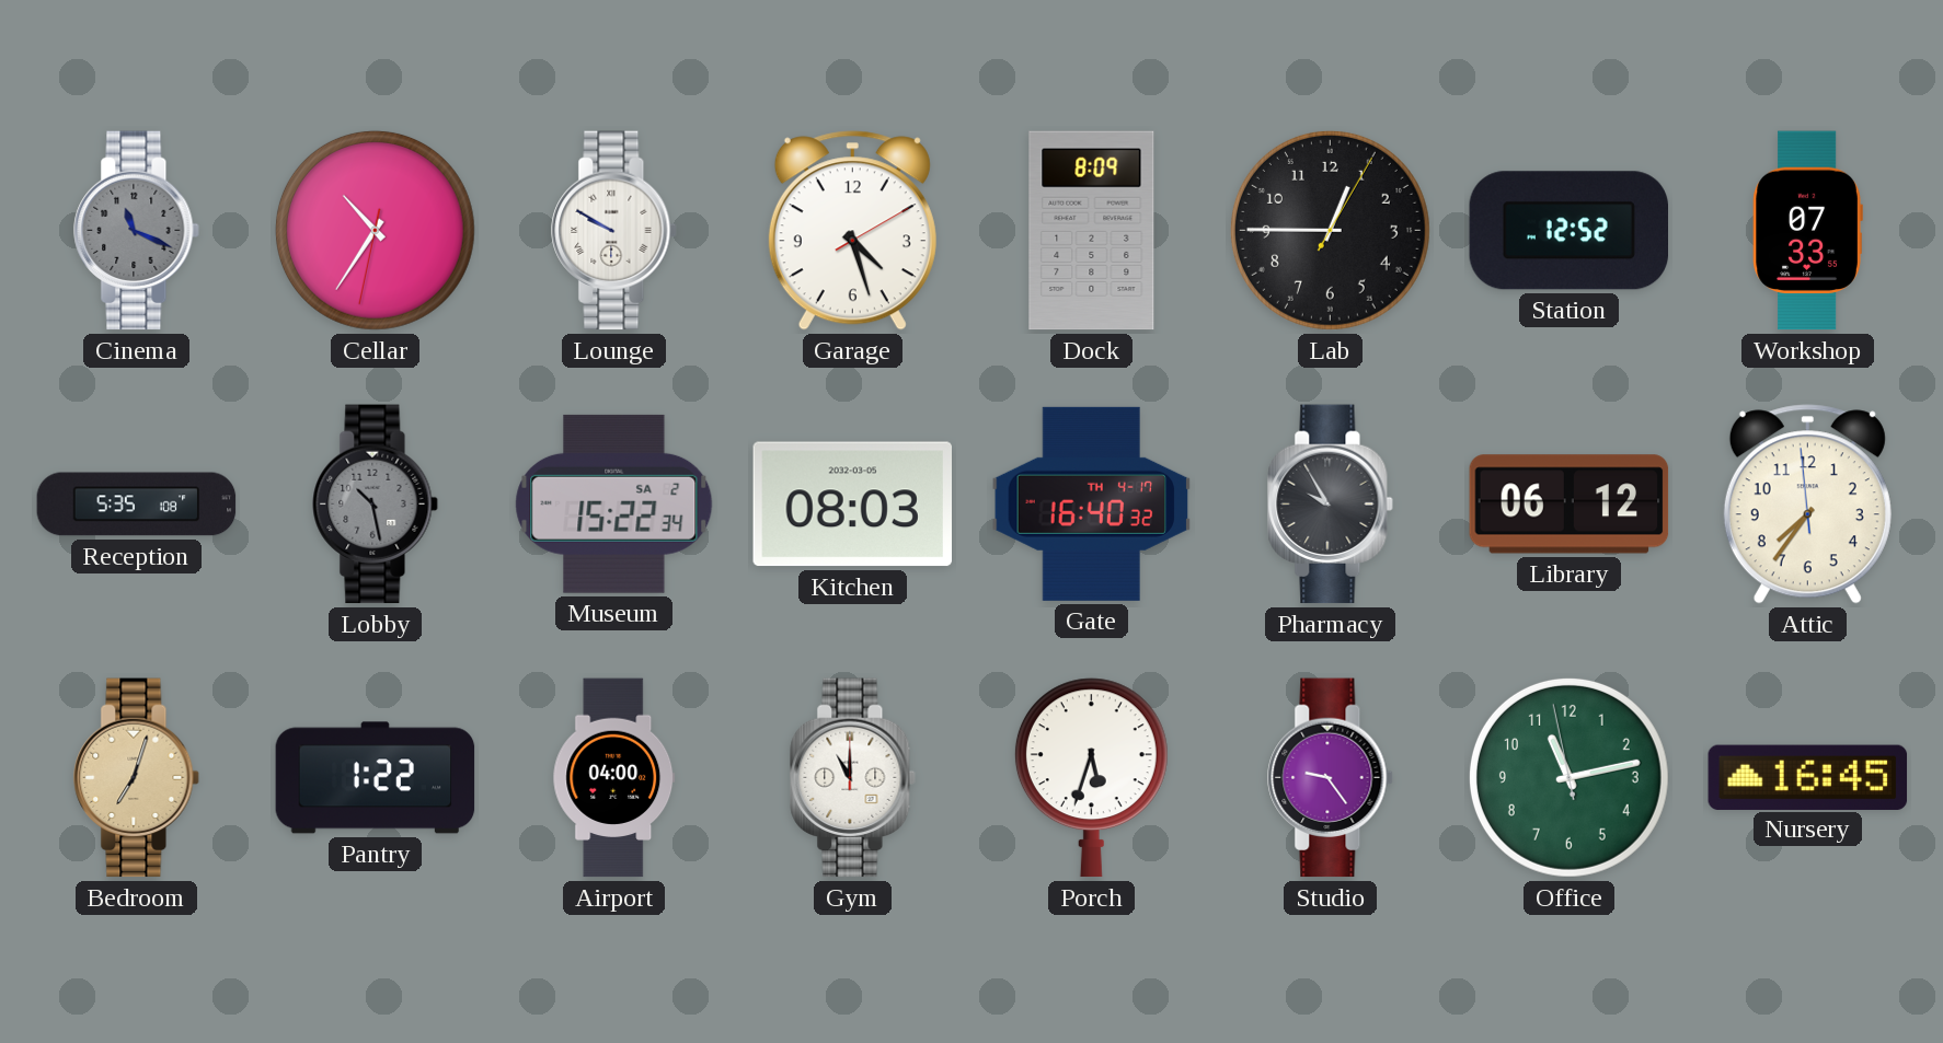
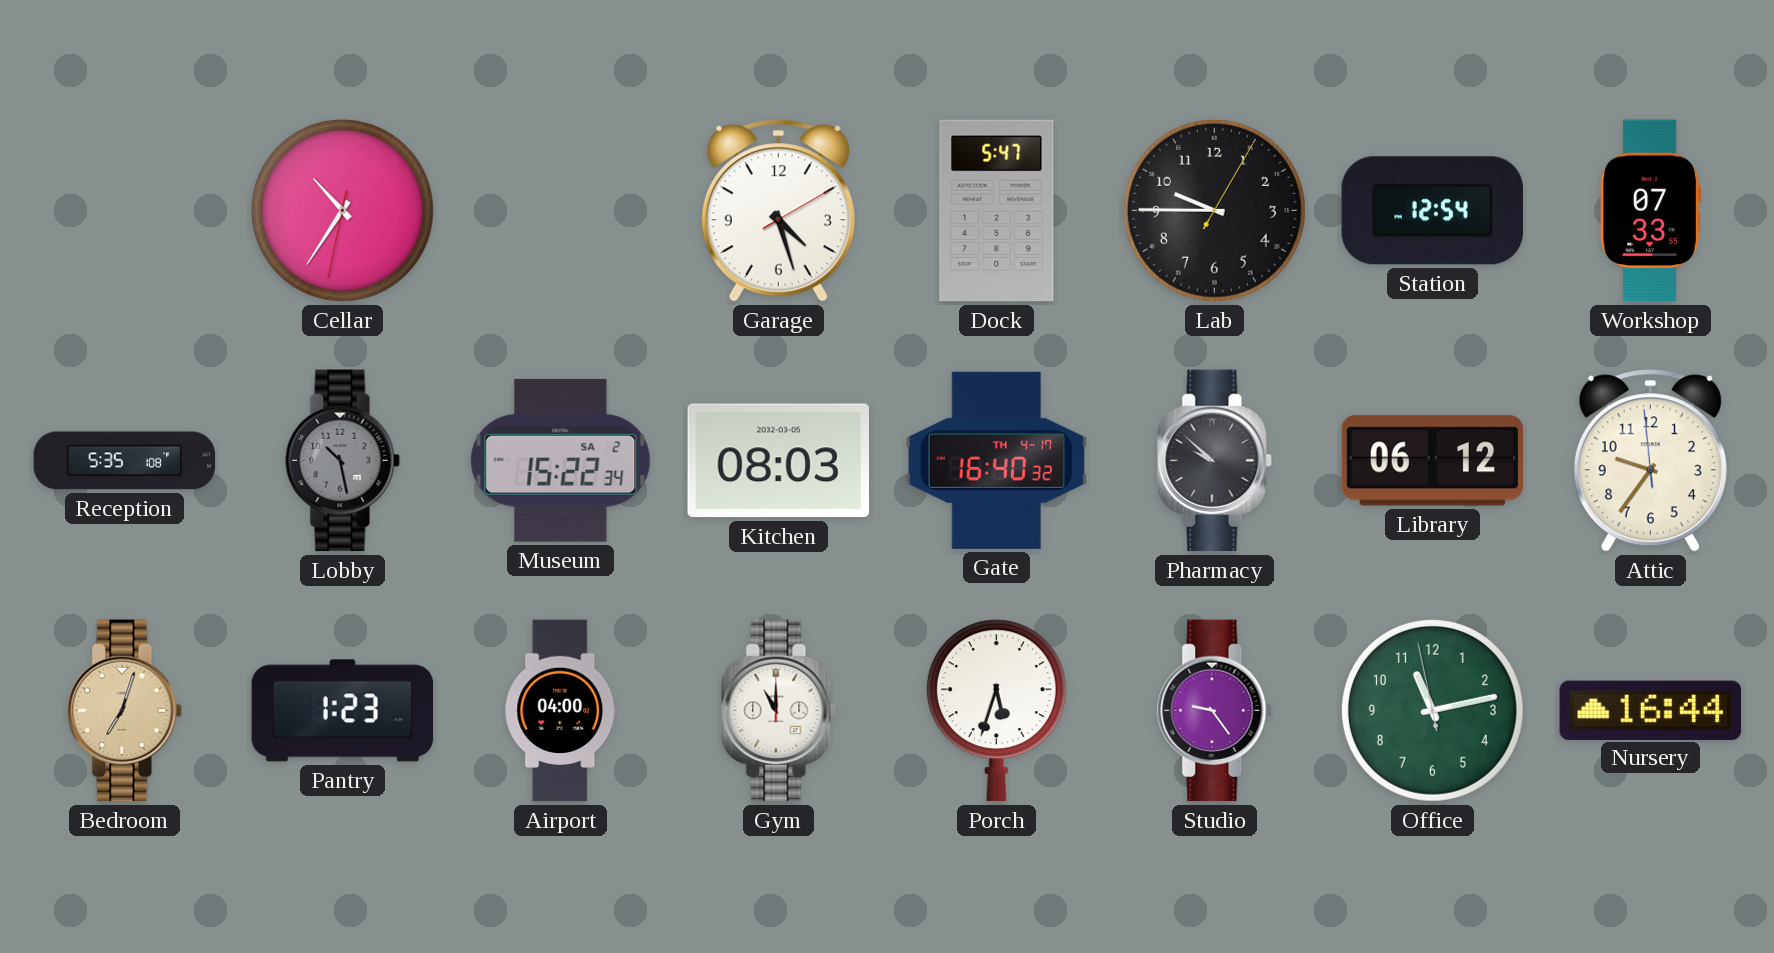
Cinema: 11:19 -> none (137, 231)
Lounge: 9:50 -> none (614, 231)
Dock: 8:09 -> 5:47 (997, 211)
Lab: 12:45 -> 9:45 (1214, 210)
Station: 12:52 -> 12:54 (1432, 211)
Pharmacy: 9:55 -> 9:52 (1215, 461)
Attic: 7:35 -> 9:35 (1650, 461)
Pantry: 1:22 -> 1:23 (343, 711)
Nursery: 16:45 -> 16:44 (1651, 710)
